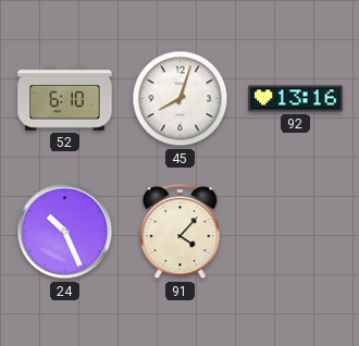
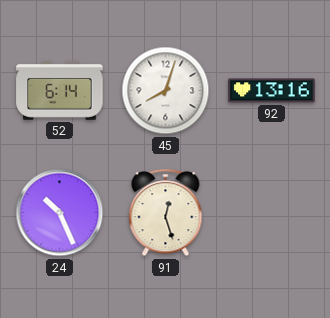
52: 6:10 -> 6:14 (60, 91)
91: 4:07 -> 12:27 (166, 213)
